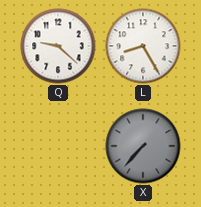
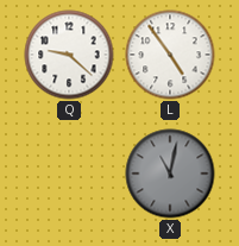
L: 8:25 -> 4:54 (170, 55)
X: 7:37 -> 11:02 (170, 174)
